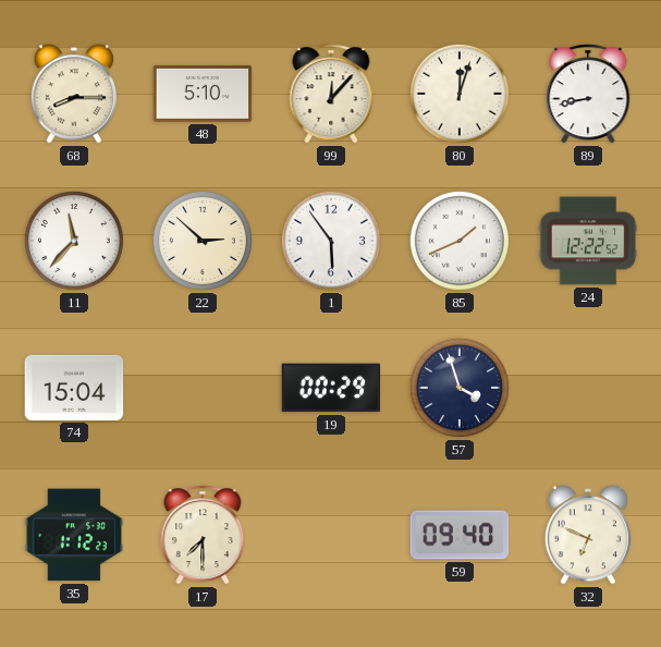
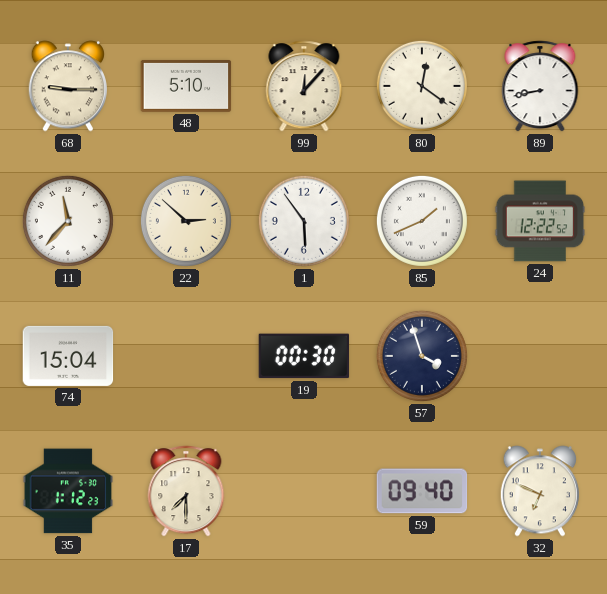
68: 8:15 -> 9:15 (67, 86)
80: 12:03 -> 12:21 (422, 86)
19: 00:29 -> 00:30 (304, 356)
